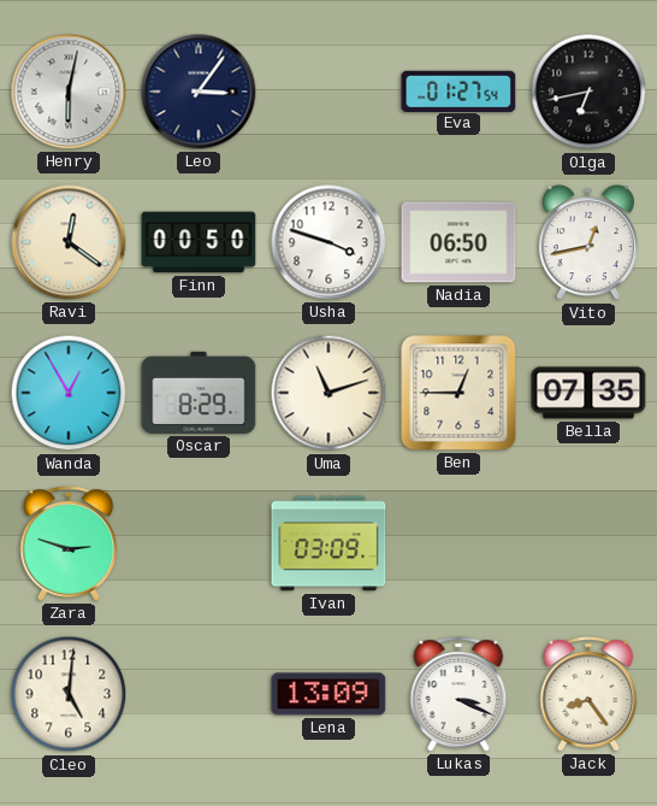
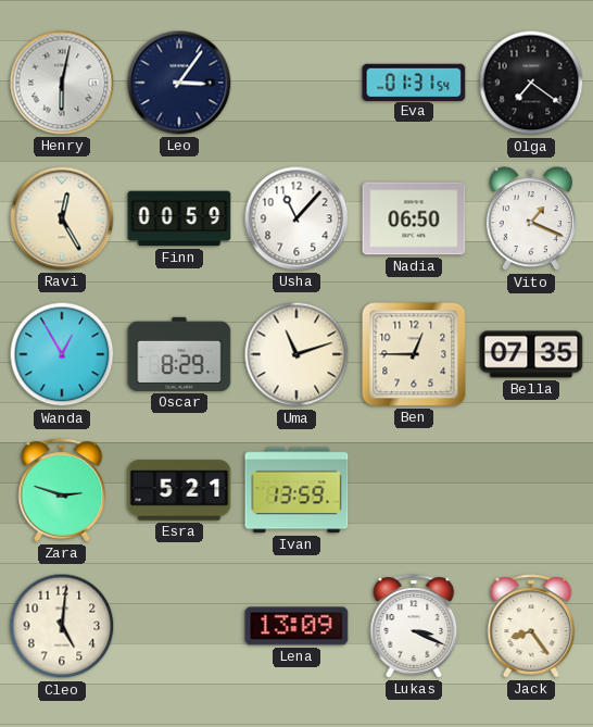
Eva: 01:27 -> 01:31 (414, 82)
Olga: 6:43 -> 7:21 (531, 83)
Ravi: 12:21 -> 12:25 (62, 218)
Finn: 00:50 -> 00:59 (179, 218)
Usha: 3:48 -> 11:07 (296, 218)
Vito: 12:43 -> 1:19 (531, 220)
Esra: none -> 5:21 (179, 490)
Ivan: 03:09 -> 13:59 (296, 490)
